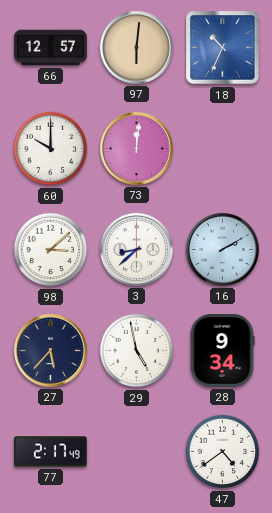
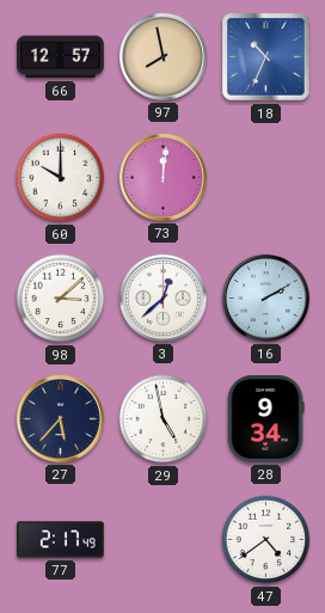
97: 6:01 -> 7:58 (162, 56)
3: 8:38 -> 12:38 (162, 298)
